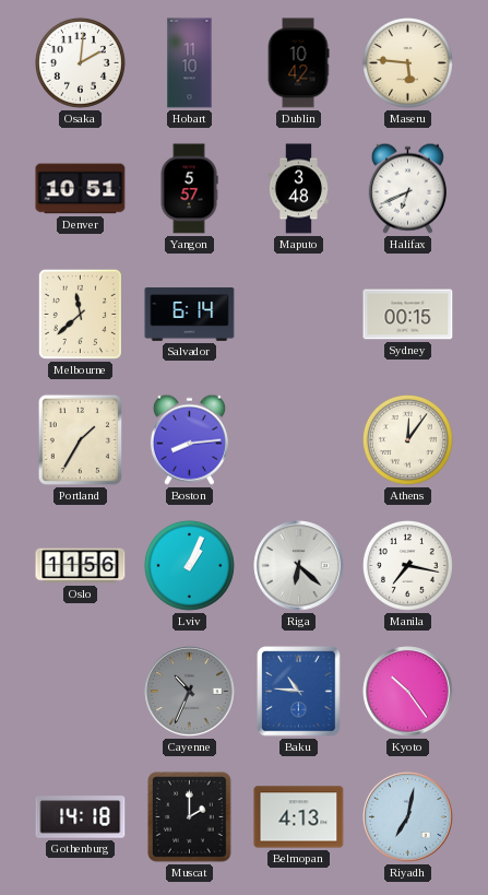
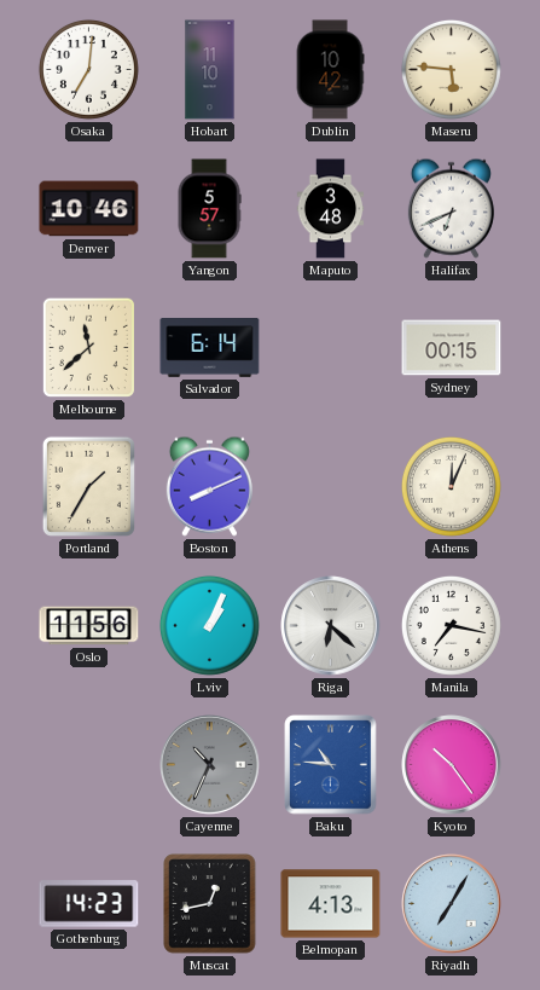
Osaka: 2:01 -> 7:01 (88, 69)
Denver: 10:51 -> 10:46 (89, 209)
Boston: 8:14 -> 8:11 (209, 486)
Athens: 12:06 -> 12:04 (451, 486)
Gothenburg: 14:18 -> 14:23 (89, 904)
Muscat: 2:00 -> 12:43 (210, 904)
Riyadh: 7:02 -> 7:05 (452, 904)
